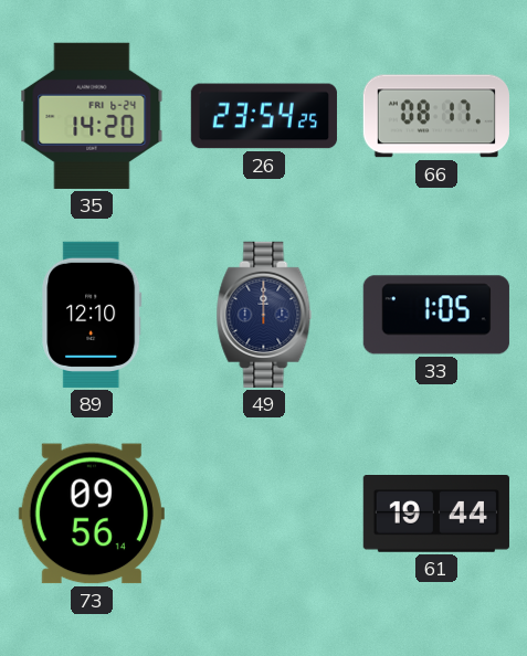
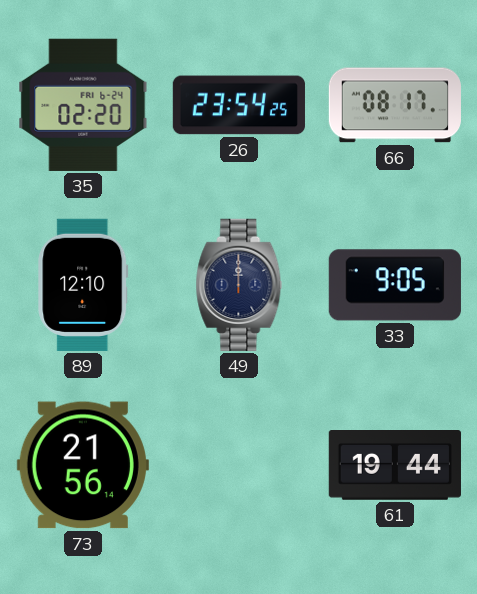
35: 14:20 -> 02:20 (83, 105)
33: 1:05 -> 9:05 (395, 285)
73: 09:56 -> 21:56 (83, 465)
